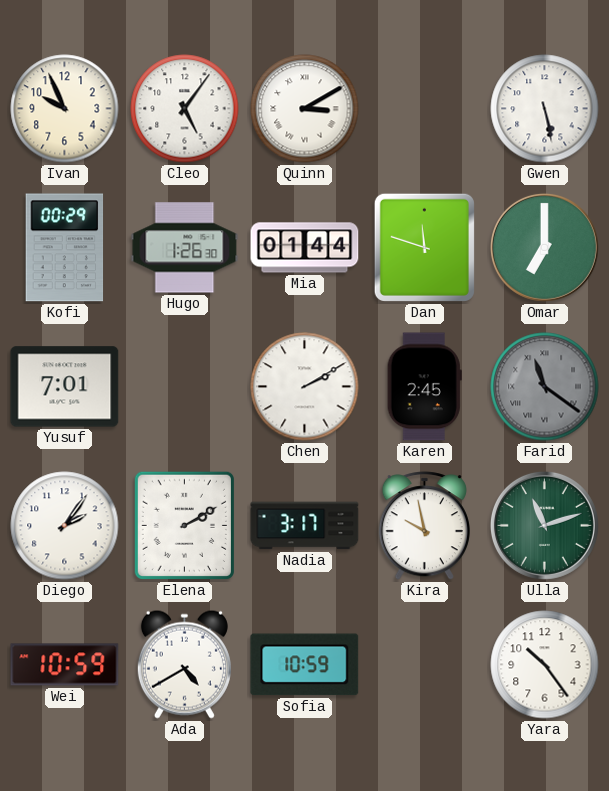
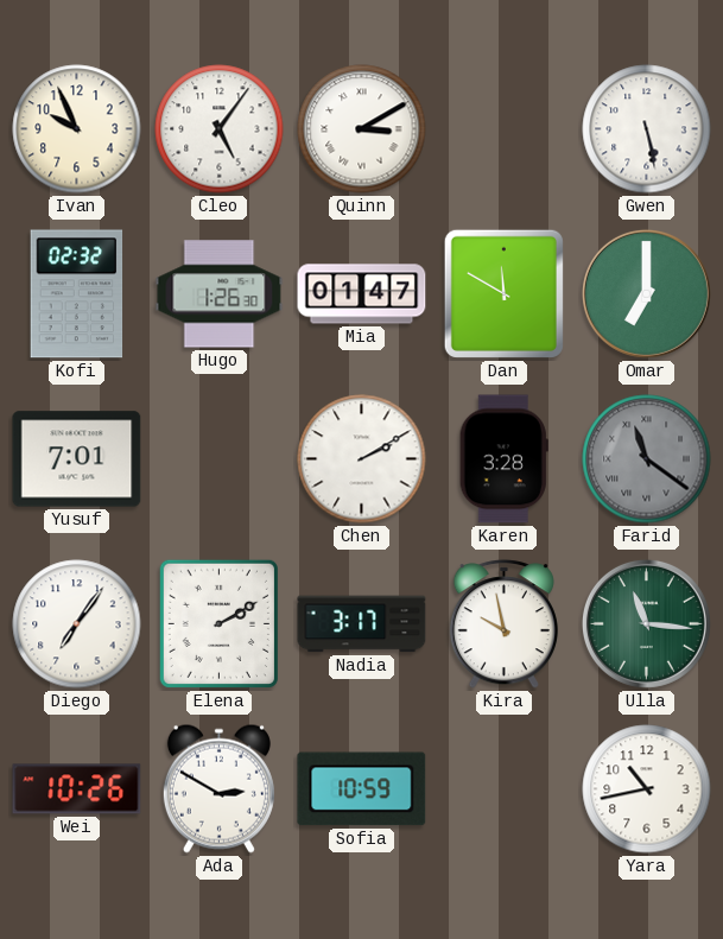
Kofi: 00:29 -> 02:32 (77, 294)
Mia: 01:44 -> 01:47 (362, 294)
Dan: 11:48 -> 11:50 (503, 293)
Karen: 2:45 -> 3:28 (503, 459)
Diego: 2:06 -> 7:06 (77, 624)
Ulla: 11:12 -> 11:16 (646, 623)
Wei: 10:59 -> 10:26 (77, 789)
Ada: 4:40 -> 2:50 (218, 788)
Yara: 10:24 -> 10:43 (647, 789)
